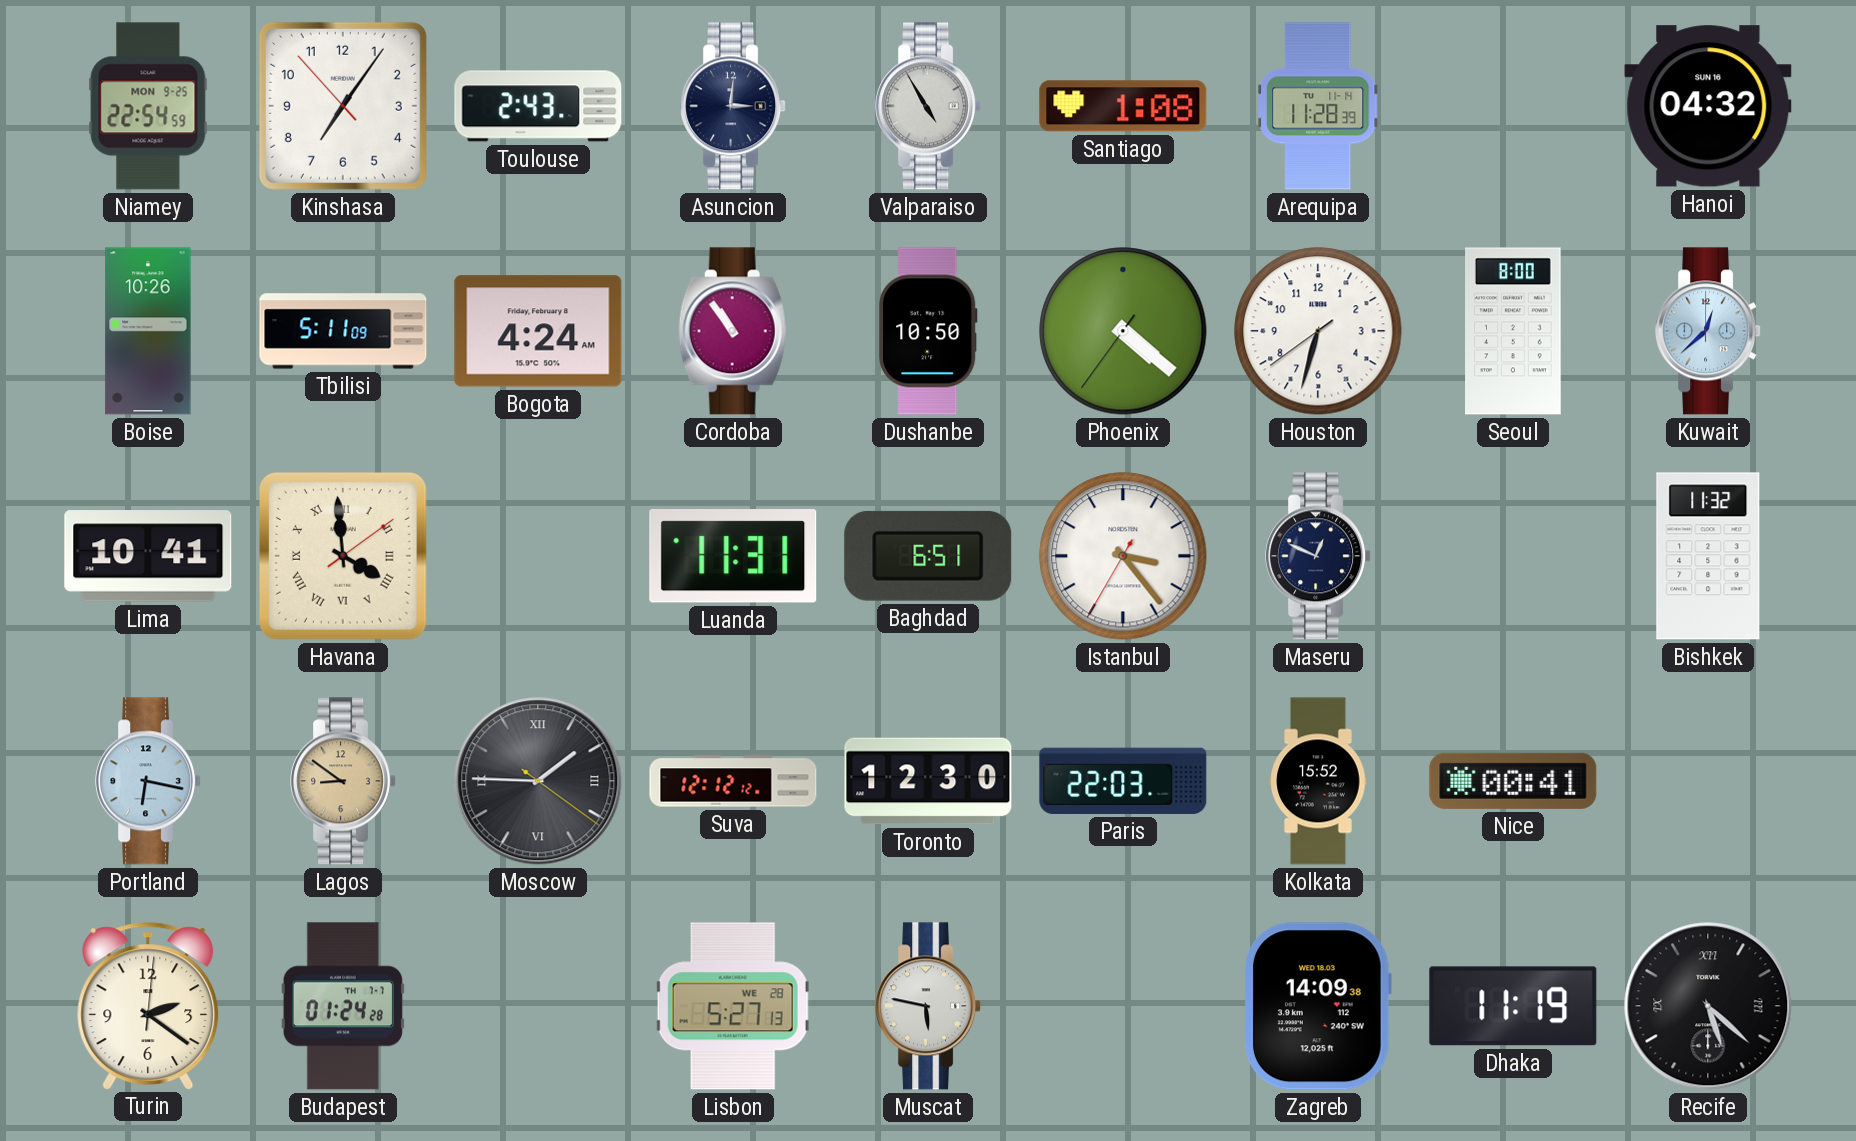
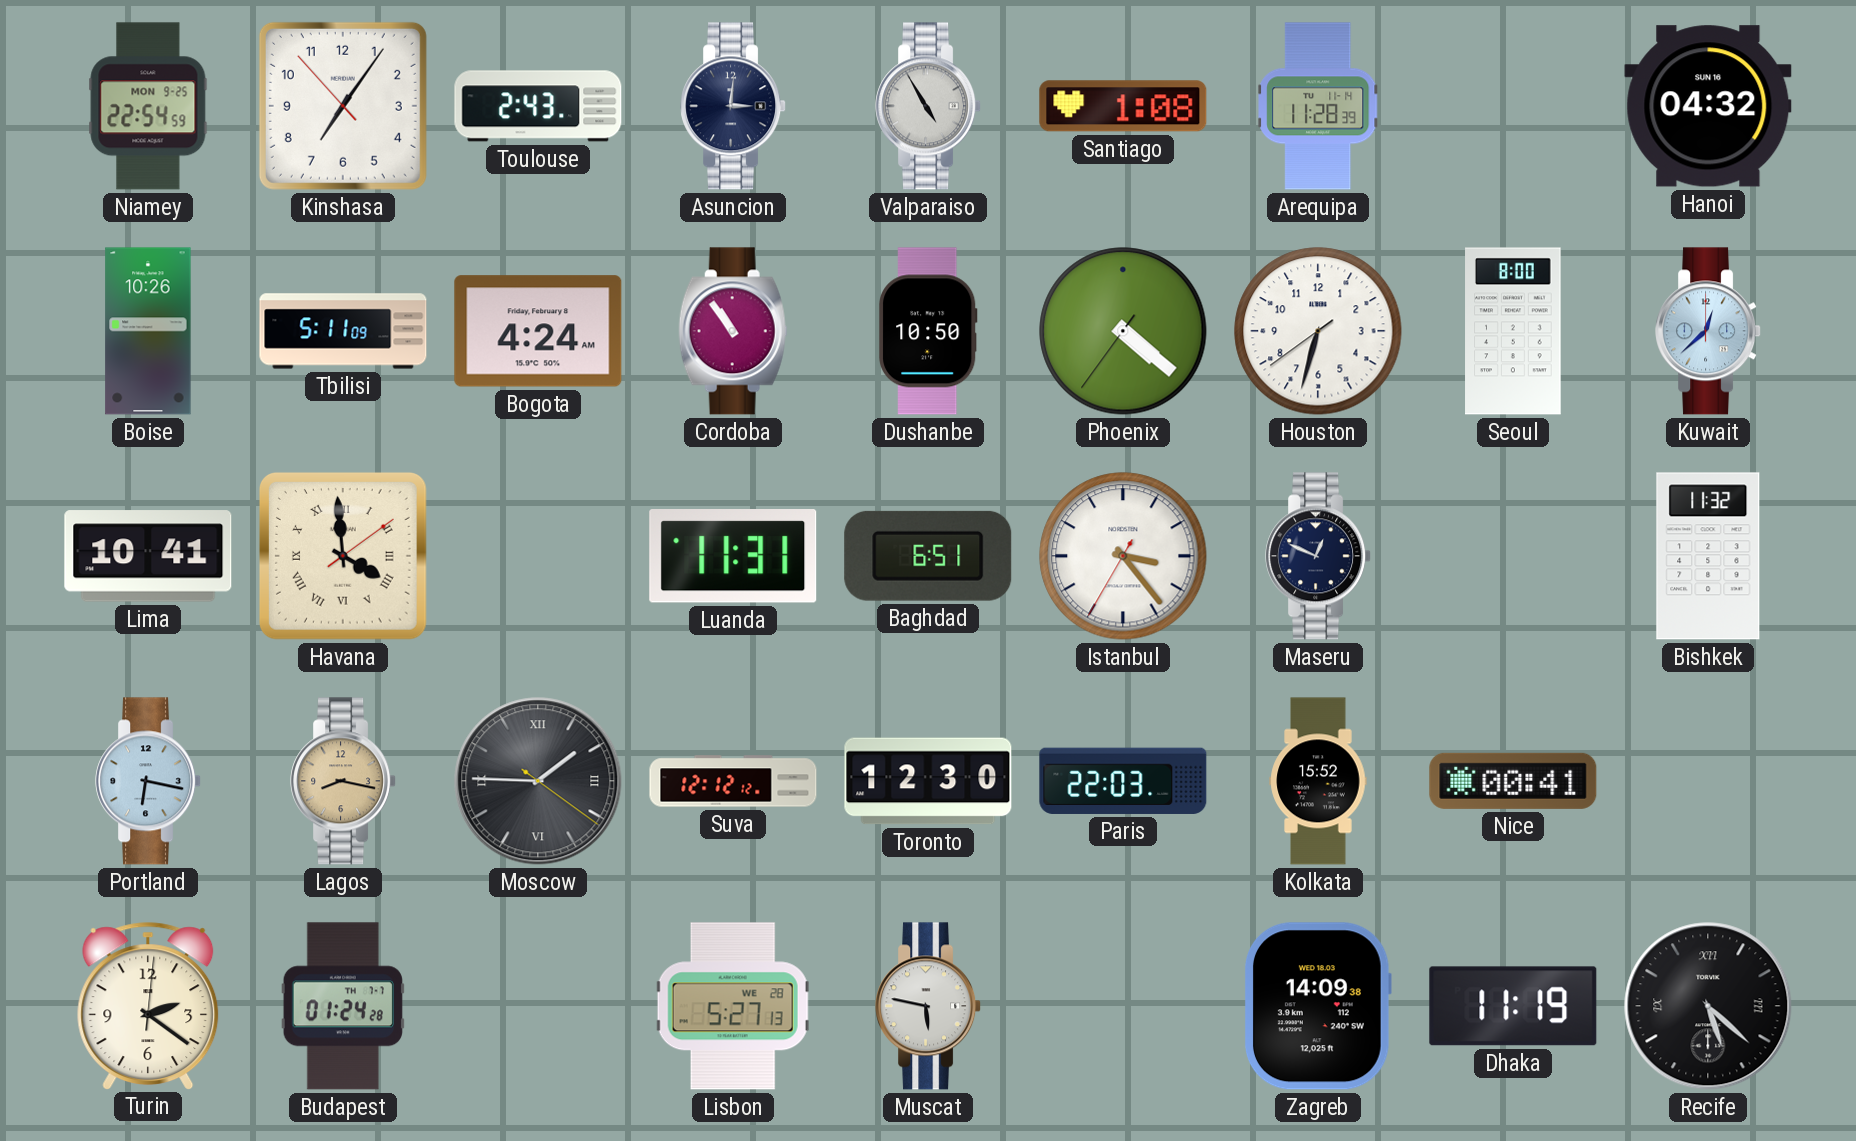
Lagos: 8:51 -> 8:17 (344, 781)
